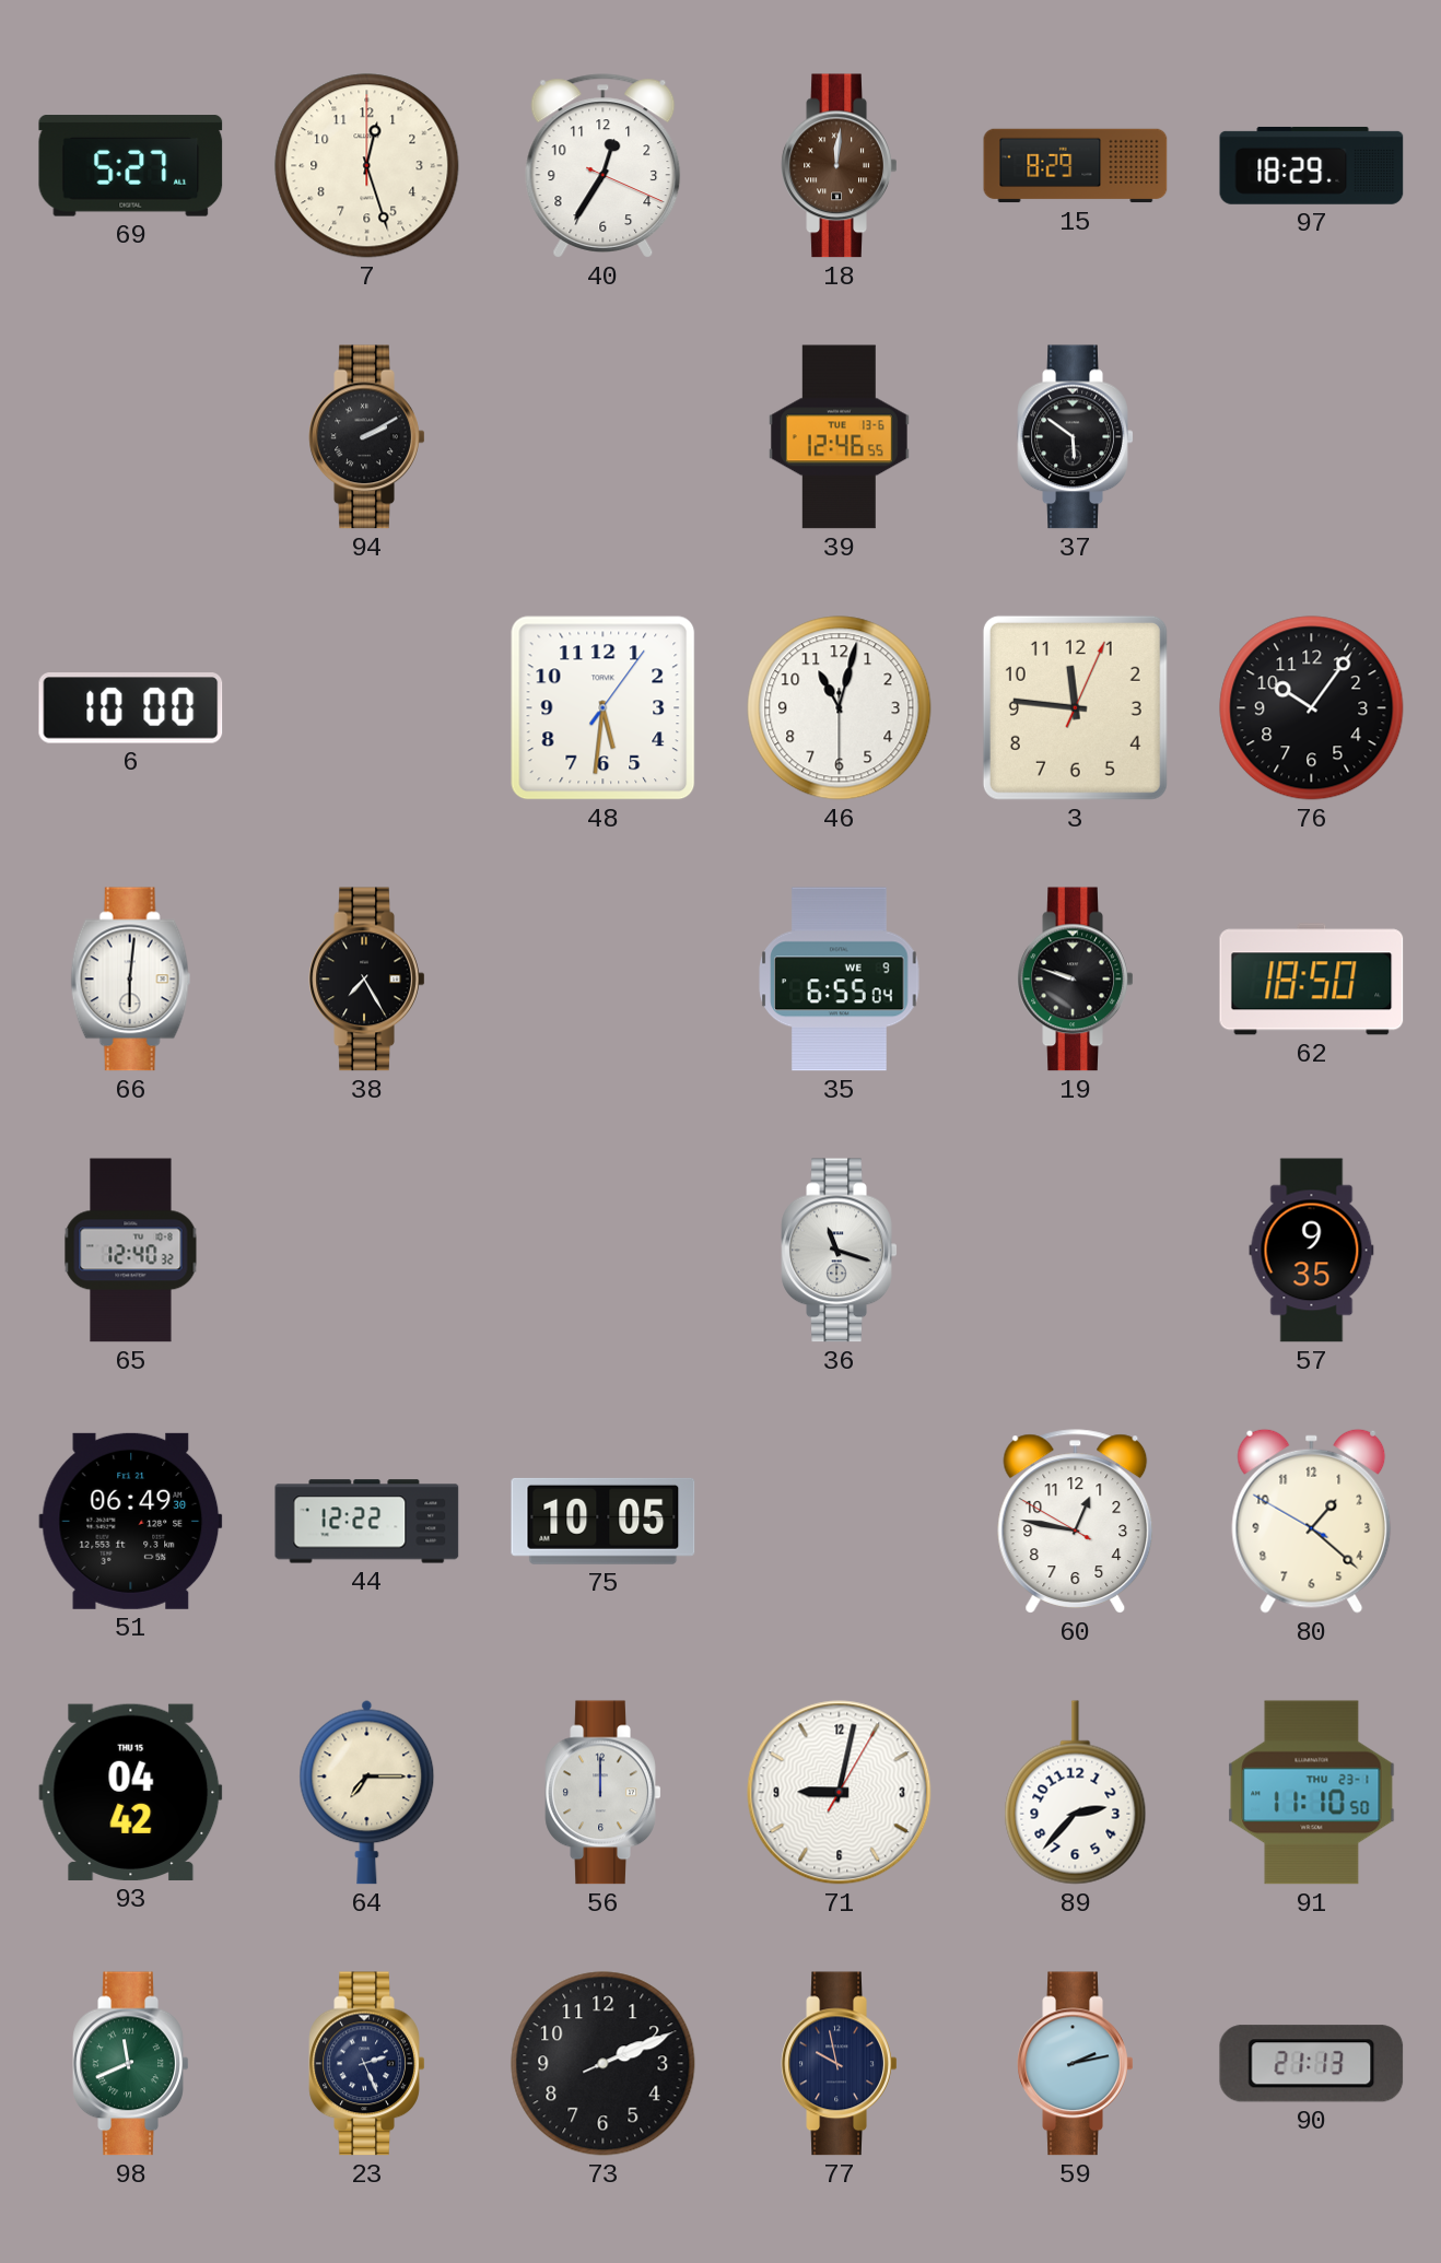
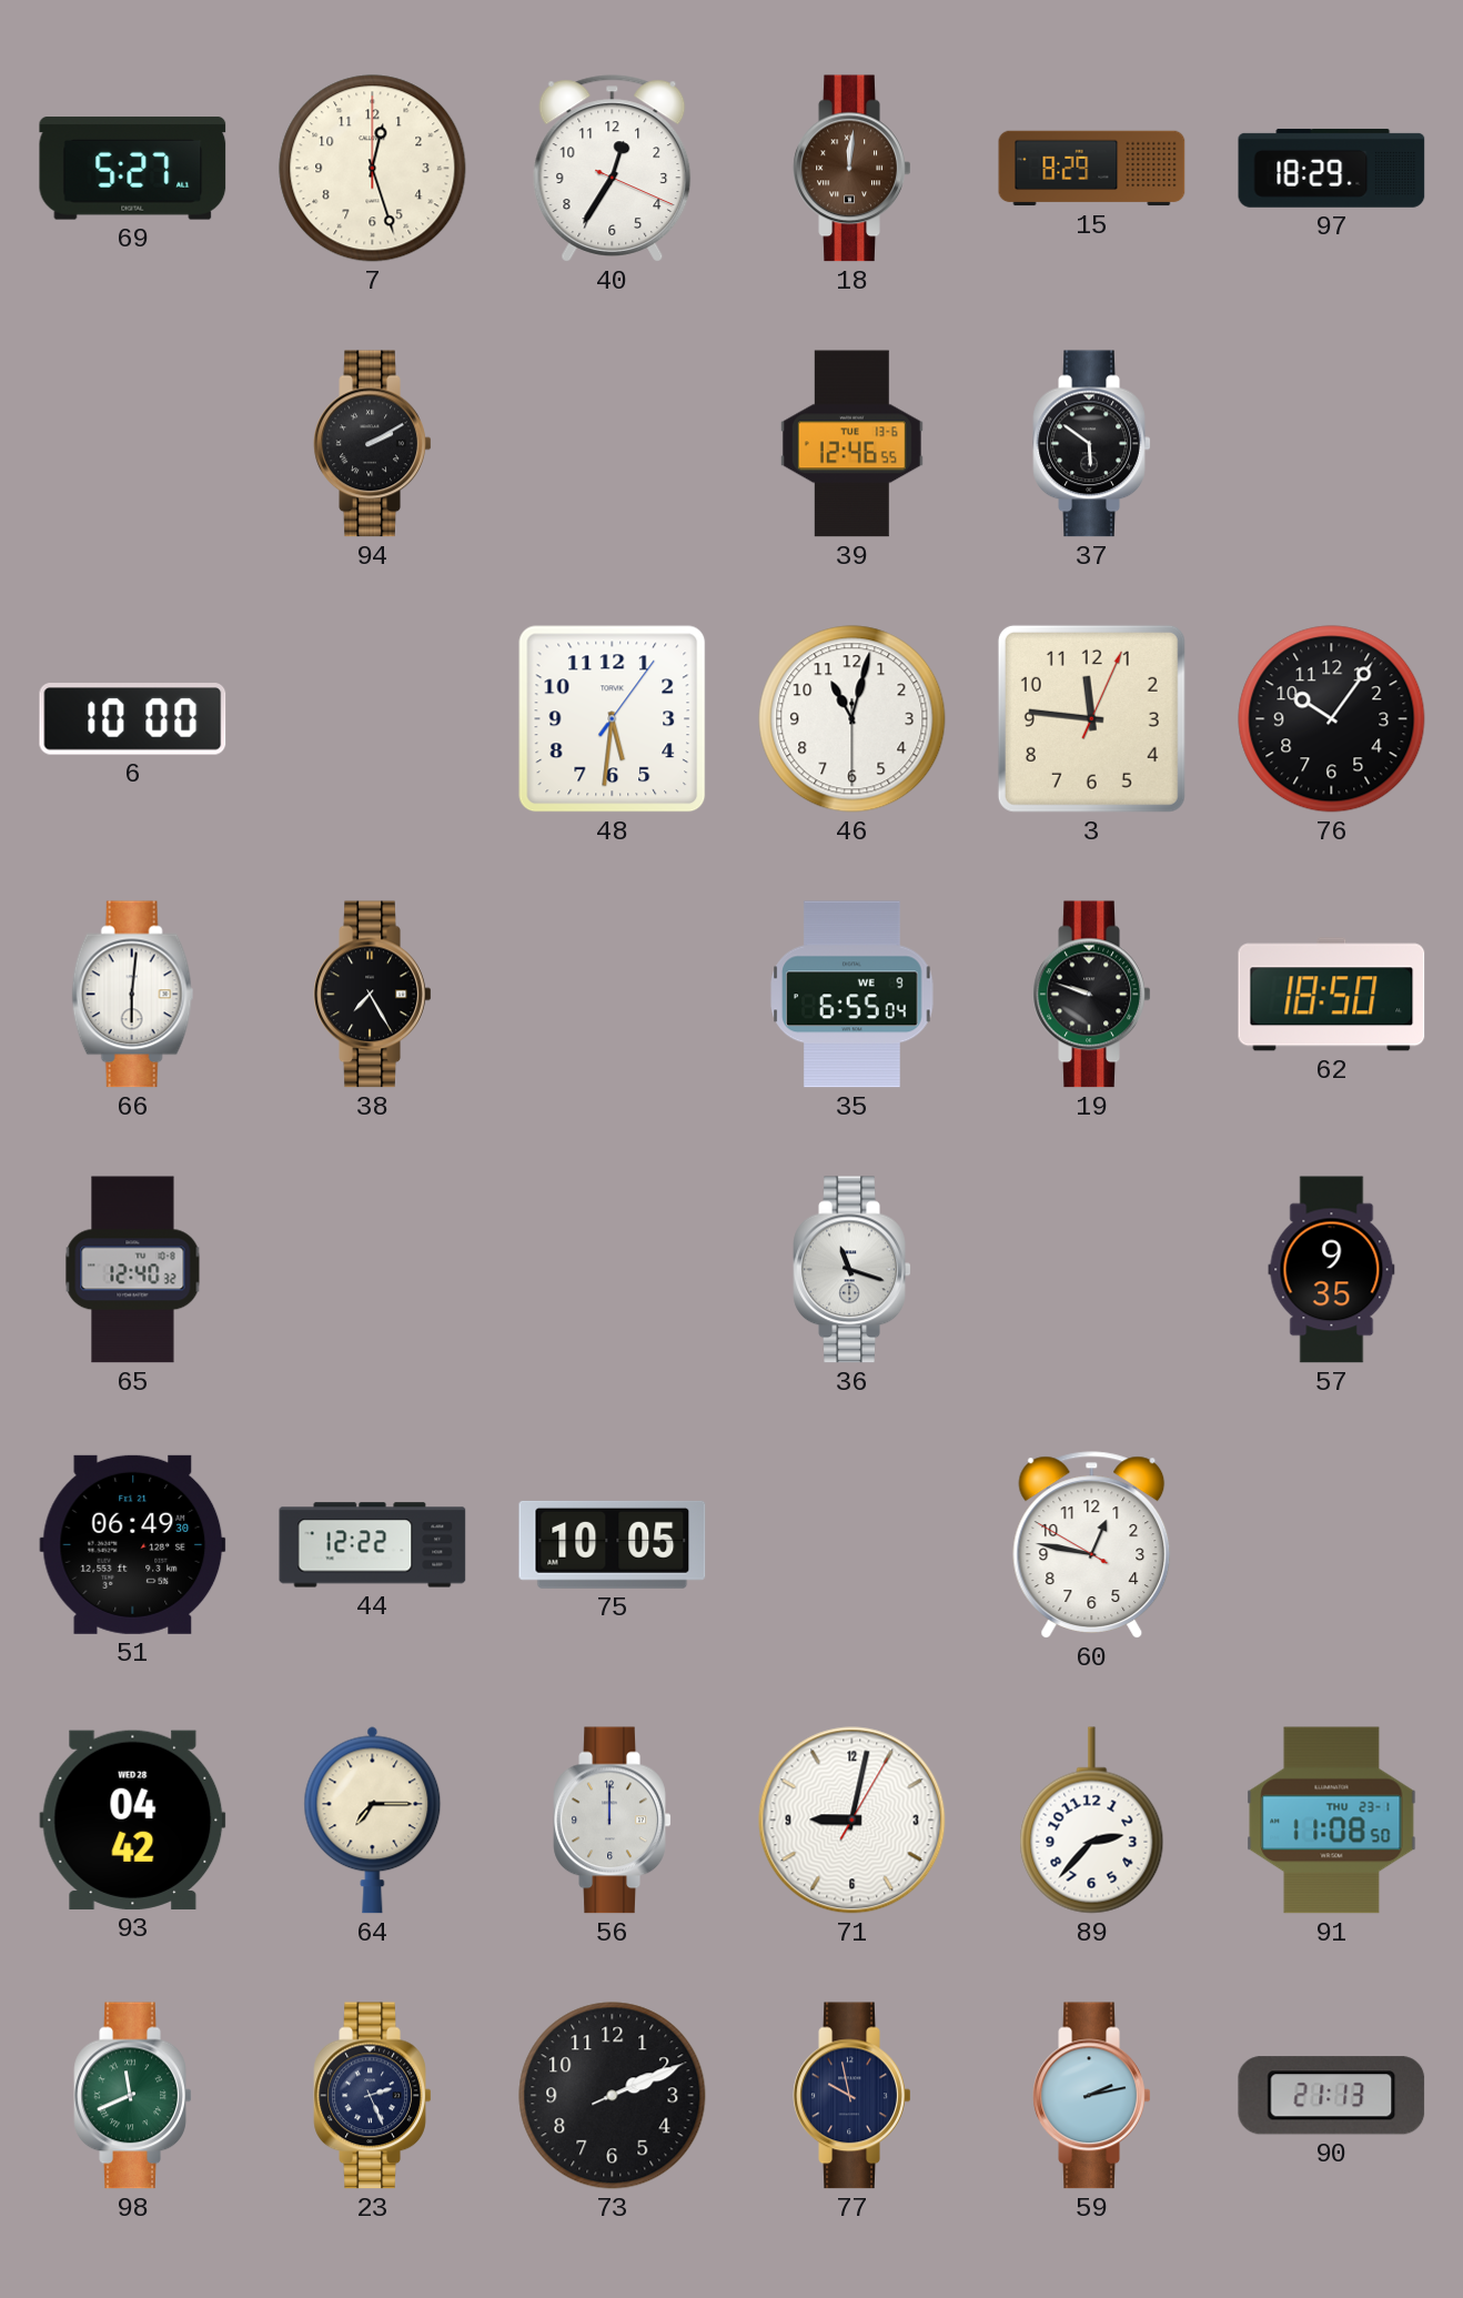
80: 1:21 -> none (1312, 1521)
93 date: THU 15 -> WED 28 (133, 1820)
91: 11:10 -> 11:08 (1332, 1821)
